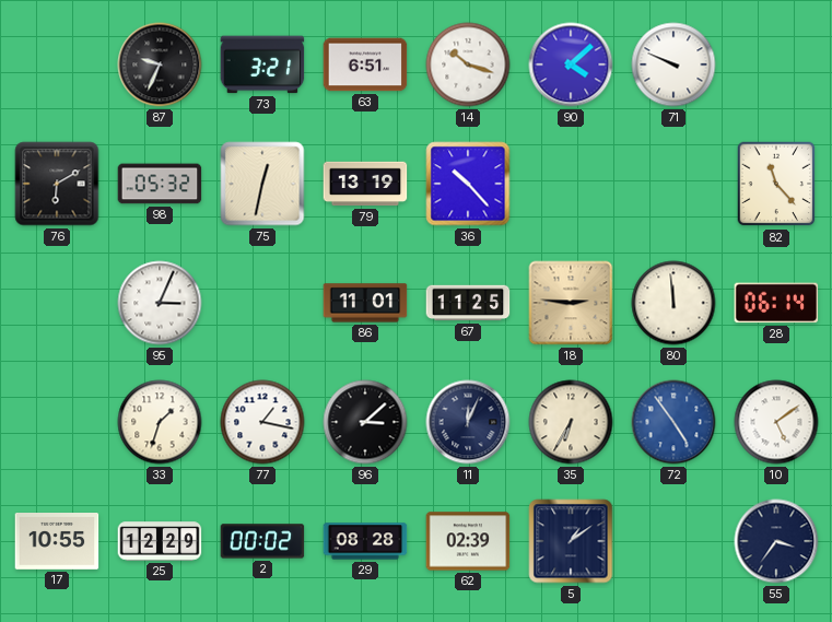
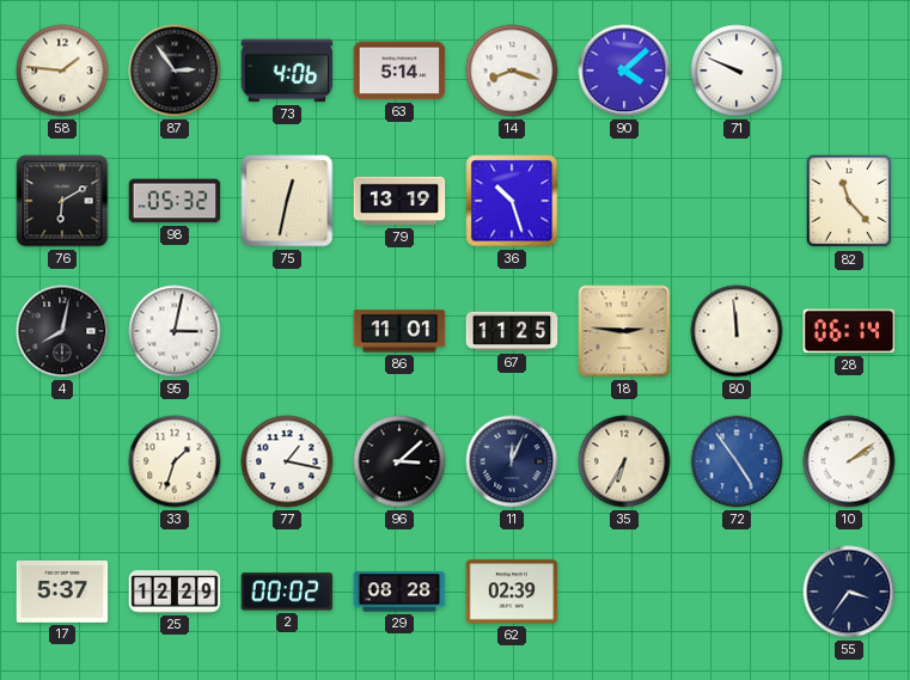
58: none -> 1:46 (62, 71)
87: 9:34 -> 2:54 (175, 71)
73: 3:21 -> 4:06 (287, 71)
63: 6:51 -> 5:14 (399, 71)
14: 10:18 -> 8:18 (512, 71)
36: 10:23 -> 10:27 (512, 201)
4: none -> 8:02 (62, 331)
95: 3:04 -> 3:02 (175, 331)
10: 5:09 -> 2:09 (849, 461)
17: 10:55 -> 5:37 (62, 593)
5: 1:09 -> none (571, 541)
